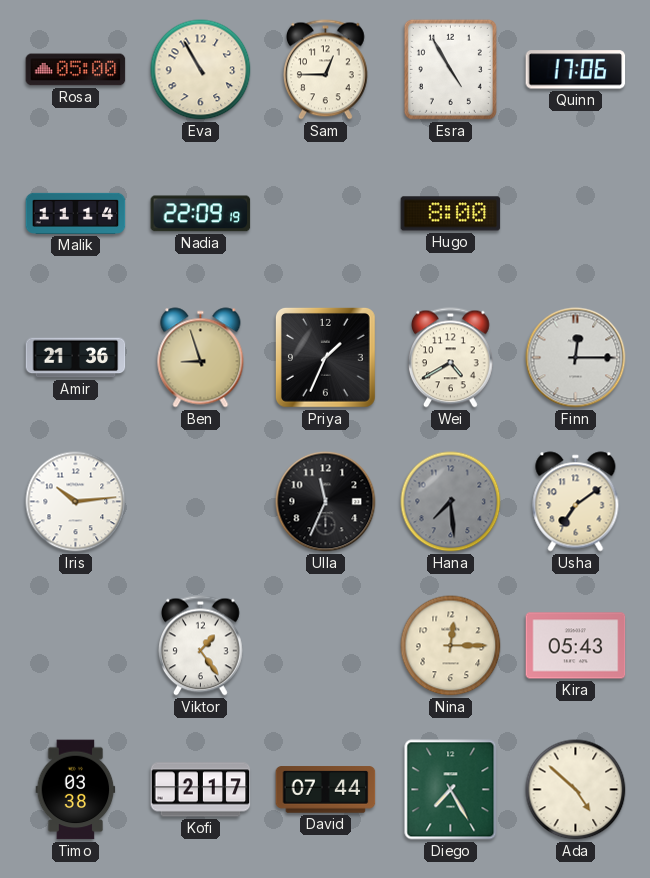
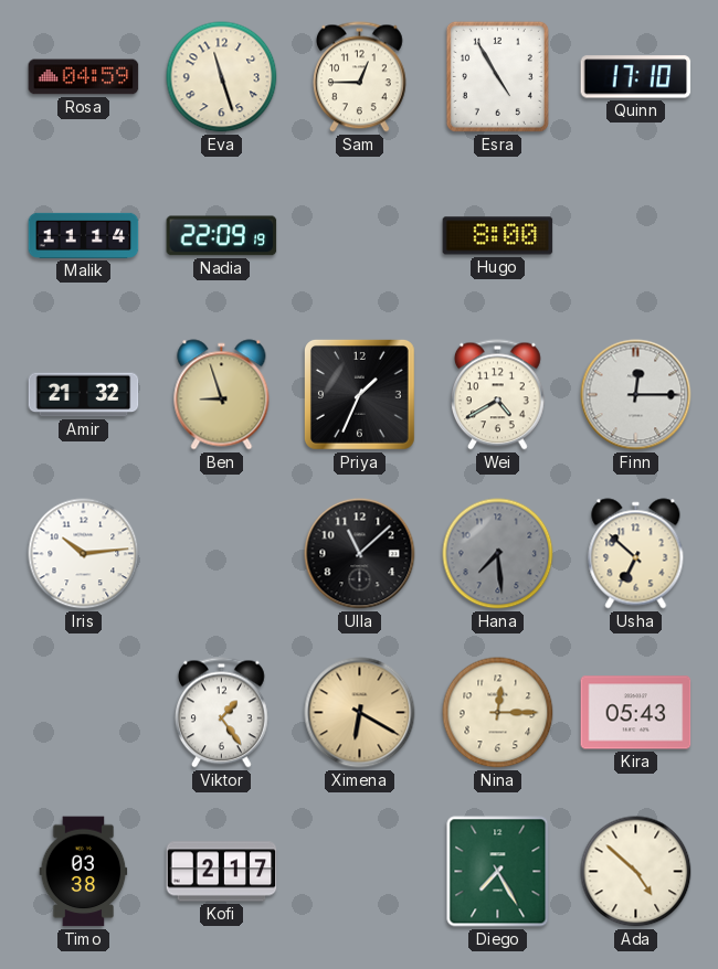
Rosa: 05:00 -> 04:59 (84, 77)
Eva: 10:55 -> 11:27 (222, 77)
Quinn: 17:06 -> 17:10 (636, 77)
Amir: 21:36 -> 21:32 (84, 395)
Ulla: 11:34 -> 11:08 (360, 554)
Usha: 7:09 -> 6:52 (636, 554)
Ximena: none -> 6:20 (360, 713)
David: 07:44 -> none (326, 790)
